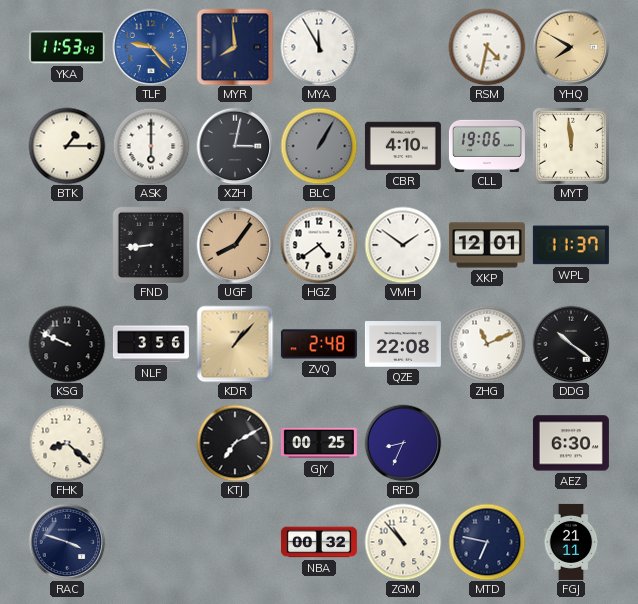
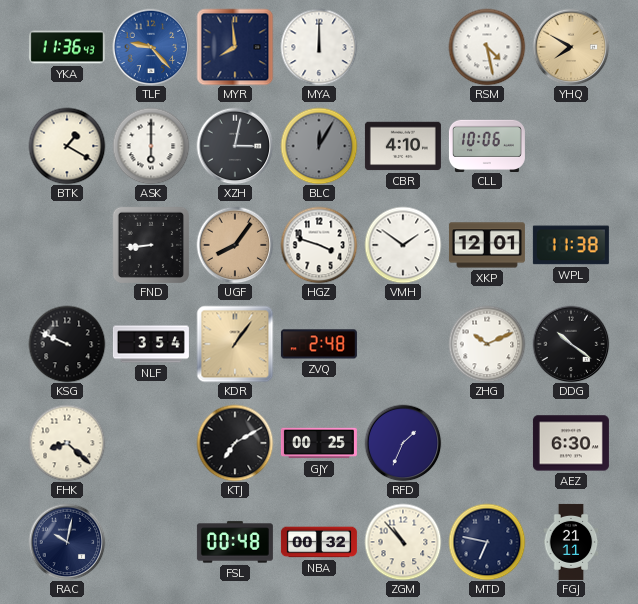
YKA: 11:53 -> 11:36 (67, 47)
MYA: 11:55 -> 12:00 (319, 47)
RSM: 4:32 -> 4:28 (487, 47)
BTK: 1:15 -> 1:20 (67, 146)
BLC: 1:05 -> 12:05 (319, 146)
CLL: 19:06 -> 10:06 (487, 145)
MYT: 11:59 -> none (571, 146)
HGZ: 4:39 -> 3:48 (319, 245)
WPL: 11:37 -> 11:38 (571, 245)
NLF: 3:56 -> 3:54 (151, 344)
KDR: 1:07 -> 1:06 (235, 344)
QZE: 22:08 -> none (403, 344)
ZHG: 11:11 -> 10:11 (487, 344)
RFD: 8:34 -> 1:34 (403, 443)
RAC: 3:48 -> 10:02 (67, 542)
FSL: none -> 00:48 (235, 542)
